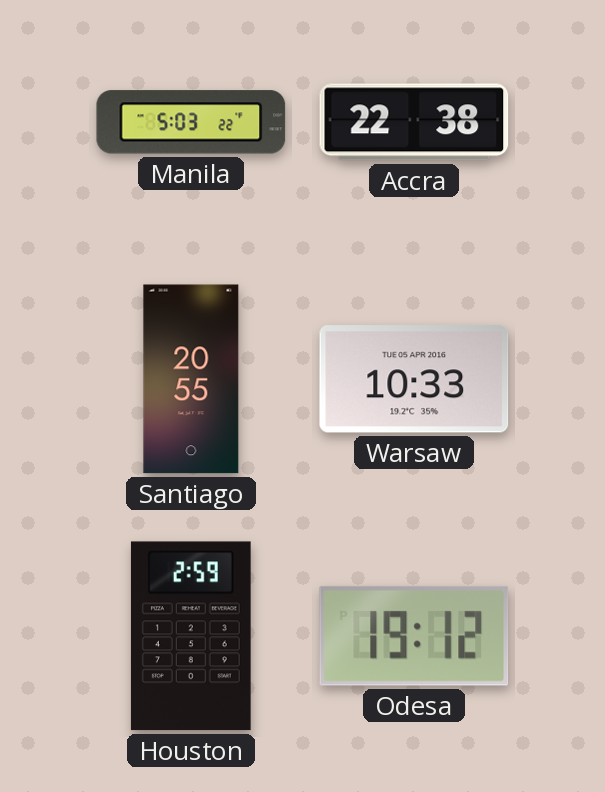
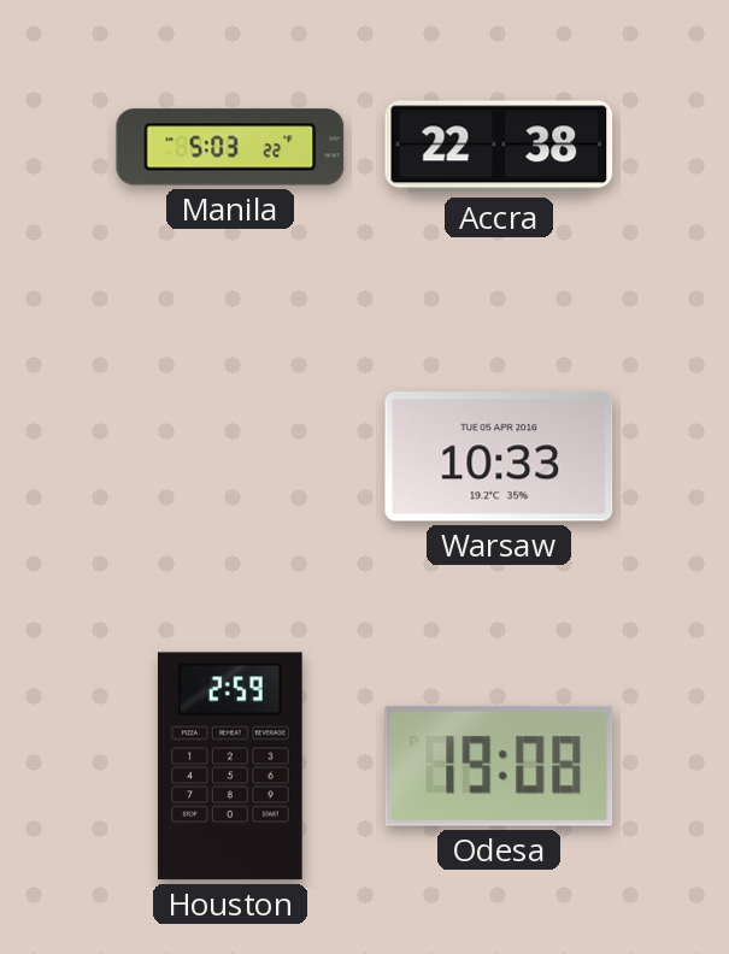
Santiago: 20:55 -> none (191, 379)
Odesa: 19:12 -> 19:08 (499, 766)
